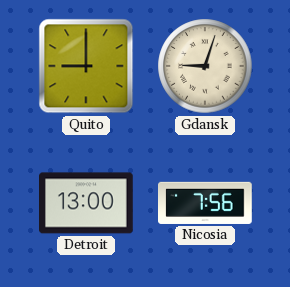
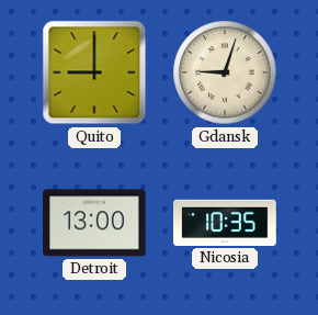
Nicosia: 7:56 -> 10:35 (225, 223)
